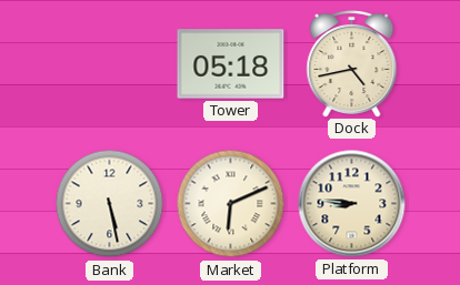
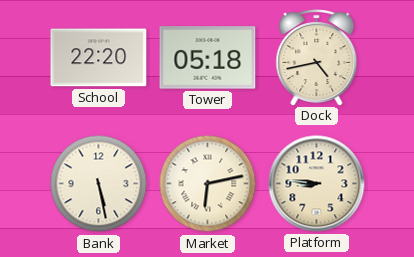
School: none -> 22:20 (99, 58)
Market: 6:11 -> 6:13 (208, 184)
